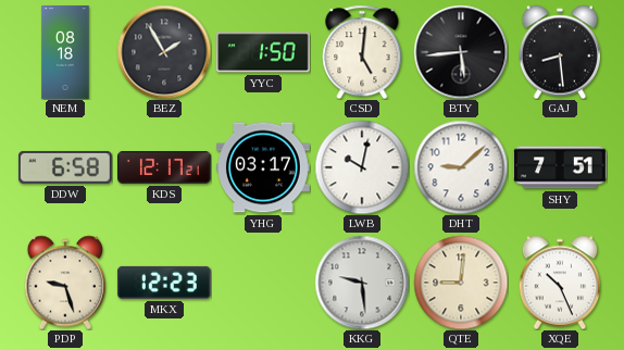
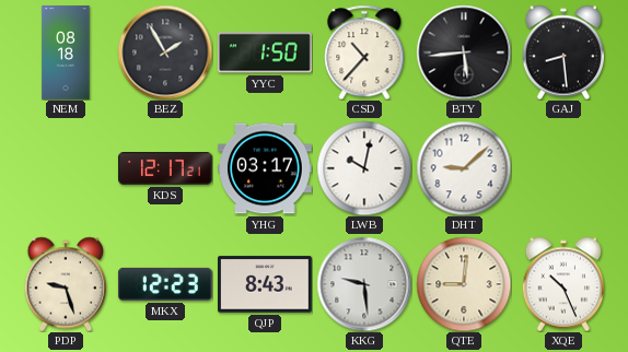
CSD: 5:01 -> 10:37 (364, 52)
DDW: 6:58 -> none (65, 167)
SHY: 7:51 -> none (561, 167)
QJP: none -> 8:43 (266, 284)
